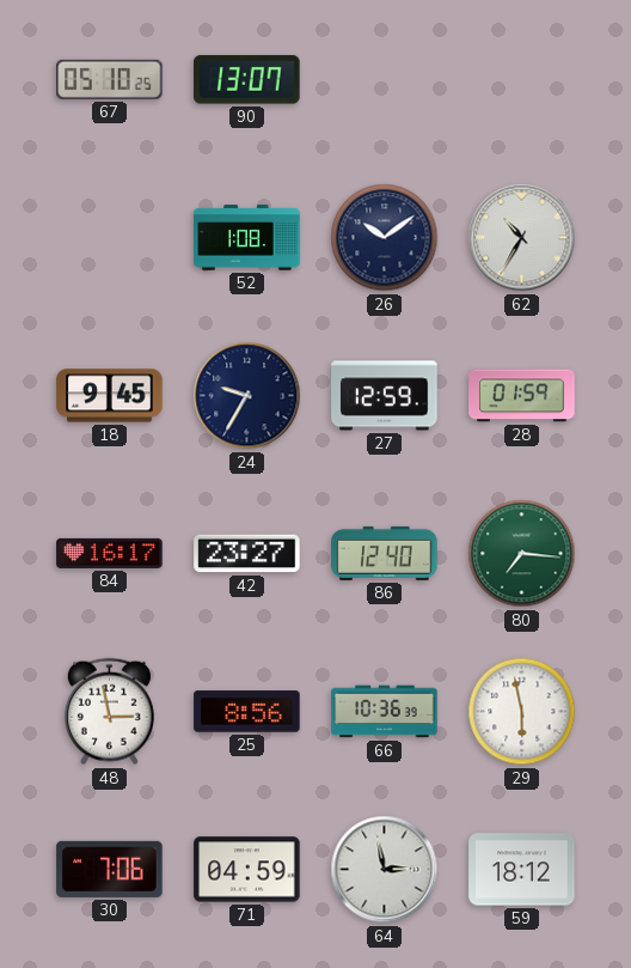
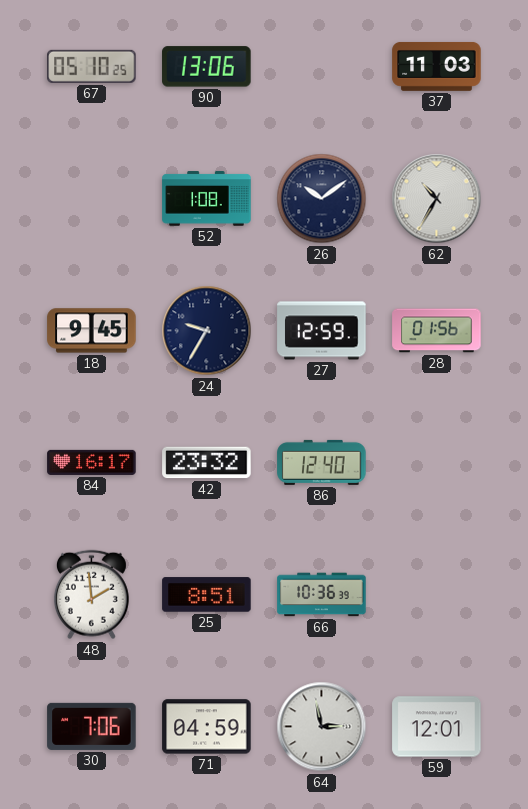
90: 13:07 -> 13:06 (207, 67)
37: none -> 11:03 (437, 67)
28: 01:59 -> 01:56 (437, 331)
42: 23:27 -> 23:32 (207, 463)
80: 7:16 -> none (522, 554)
48: 2:58 -> 1:59 (91, 595)
25: 8:56 -> 8:51 (207, 595)
29: 5:58 -> none (522, 712)
59: 18:12 -> 12:01 (437, 727)
